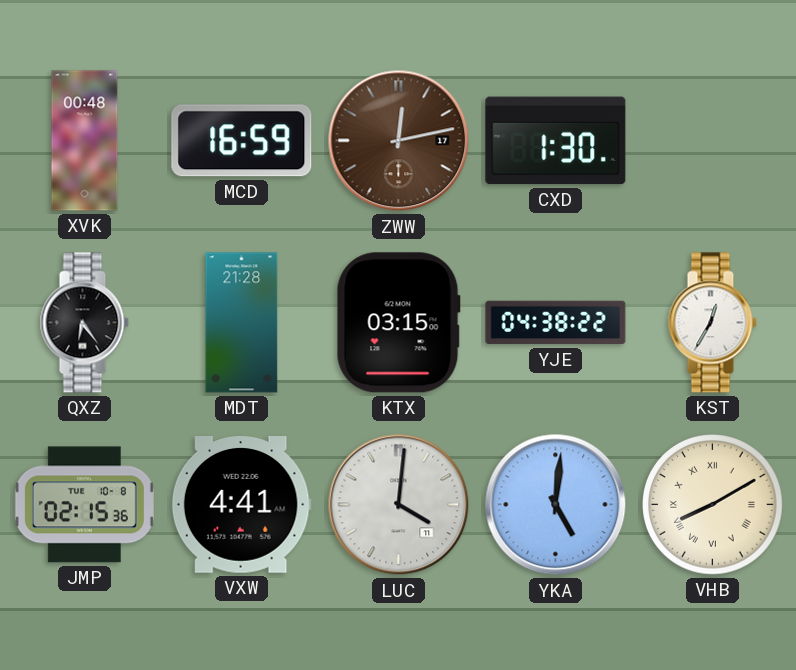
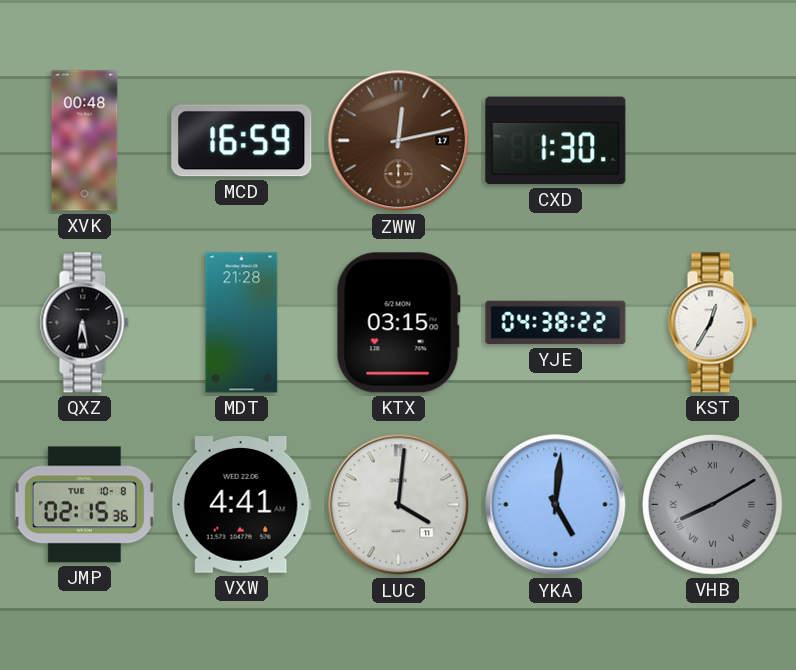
QXZ: 6:24 -> 6:28 (84, 323)
VHB dial: cream -> grey (713, 505)
